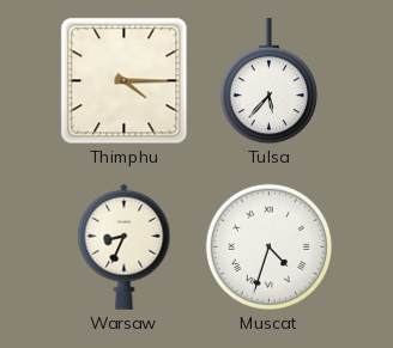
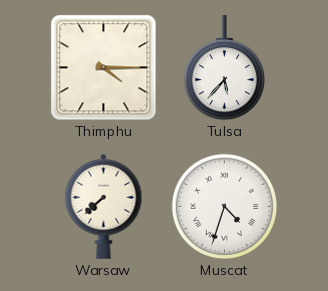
Warsaw: 8:34 -> 7:38 (104, 206)
